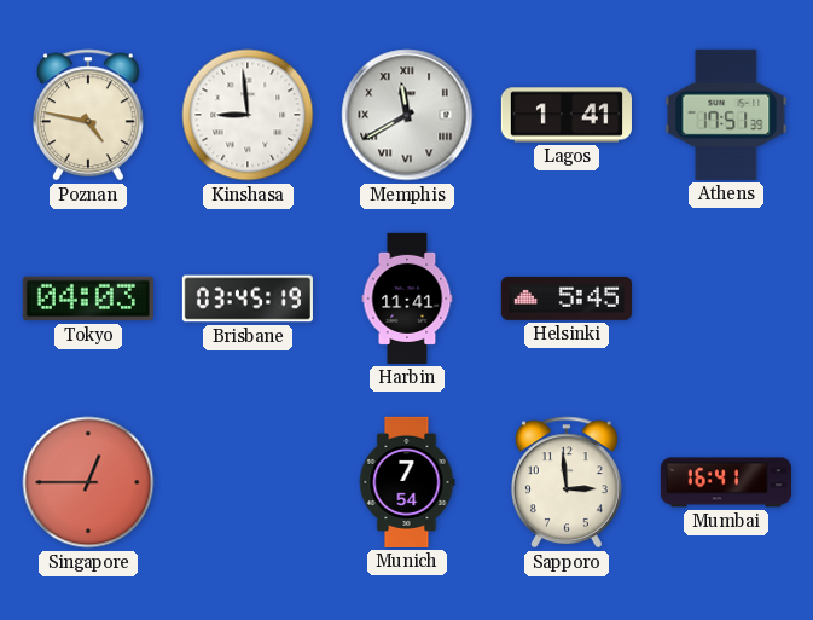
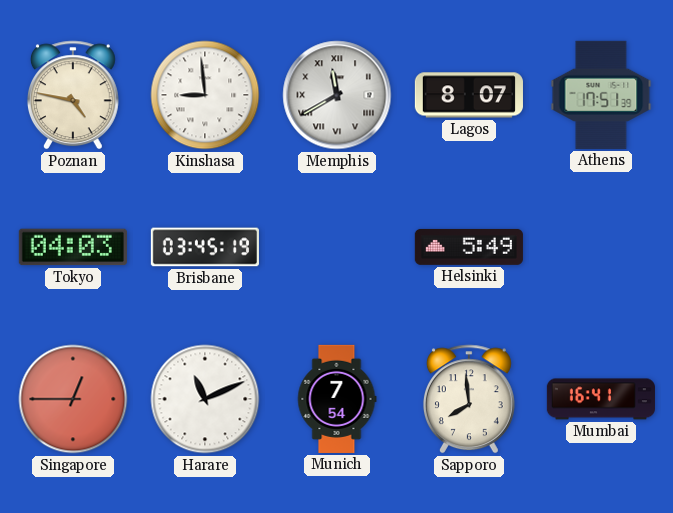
Lagos: 1:41 -> 8:07 (469, 95)
Harbin: 11:41 -> none (407, 299)
Helsinki: 5:45 -> 5:49 (469, 247)
Harare: none -> 11:11 (205, 399)
Sapporo: 2:59 -> 7:59 (469, 399)
